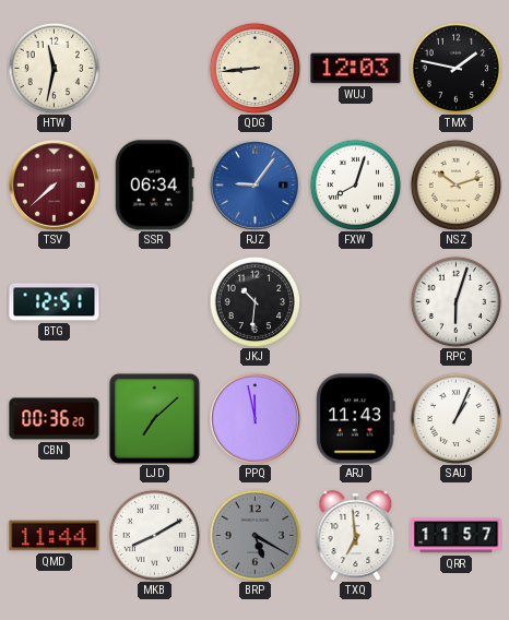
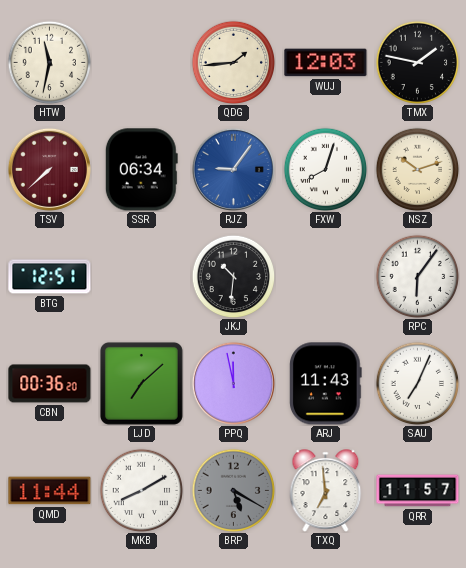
QDG: 8:44 -> 1:44 (233, 62)
RPC: 6:03 -> 6:06 (417, 276)
SAU: 1:04 -> 7:04 (417, 383)
